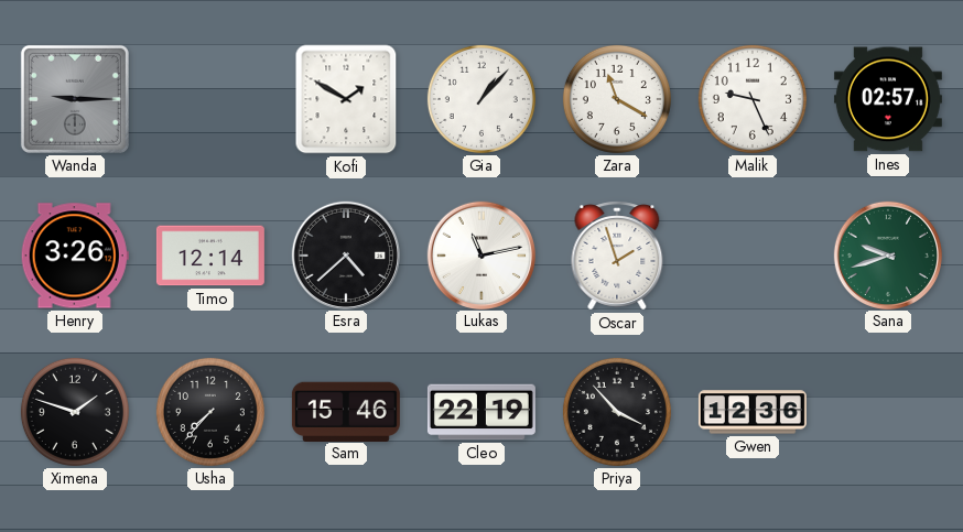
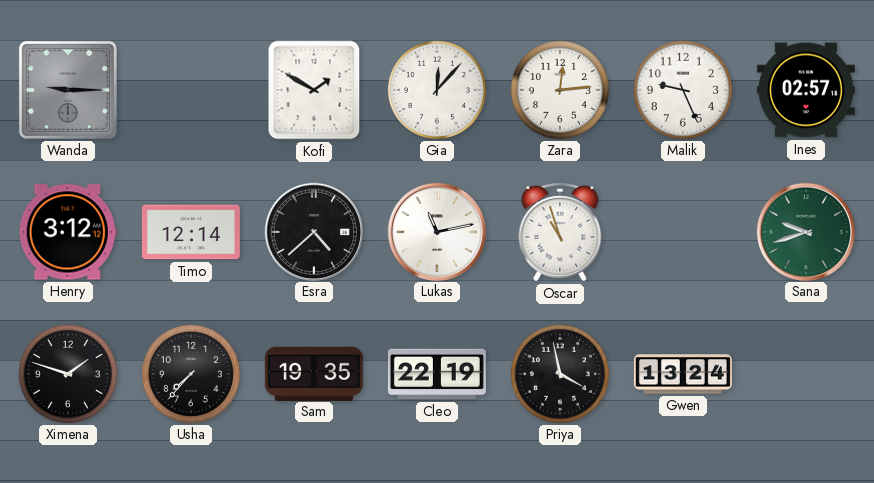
Gia: 1:07 -> 12:07 (437, 90)
Zara: 11:20 -> 12:14 (560, 90)
Henry: 3:26 -> 3:12 (68, 232)
Oscar: 1:57 -> 10:57 (560, 232)
Sam: 15:46 -> 19:35 (314, 373)
Priya: 3:53 -> 3:58 (560, 374)
Gwen: 12:36 -> 13:24 (683, 374)
